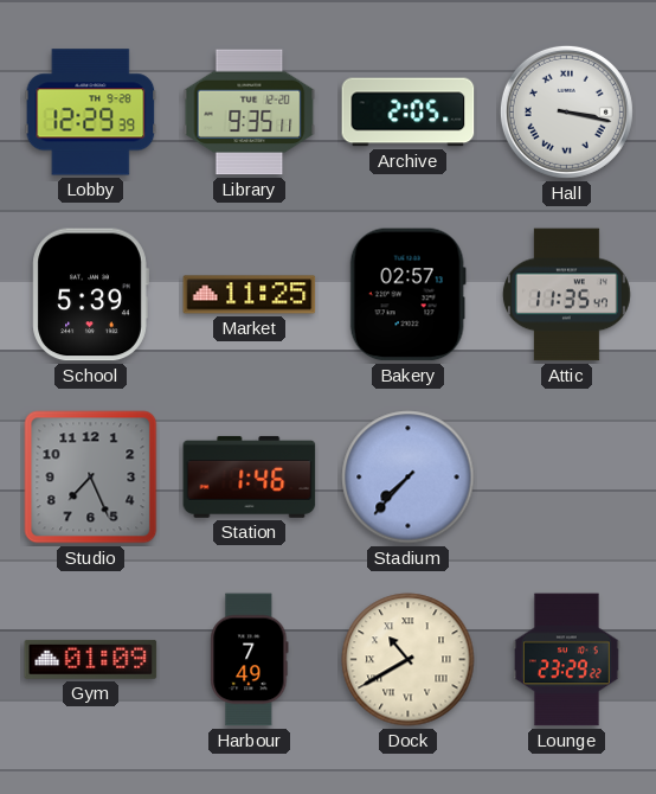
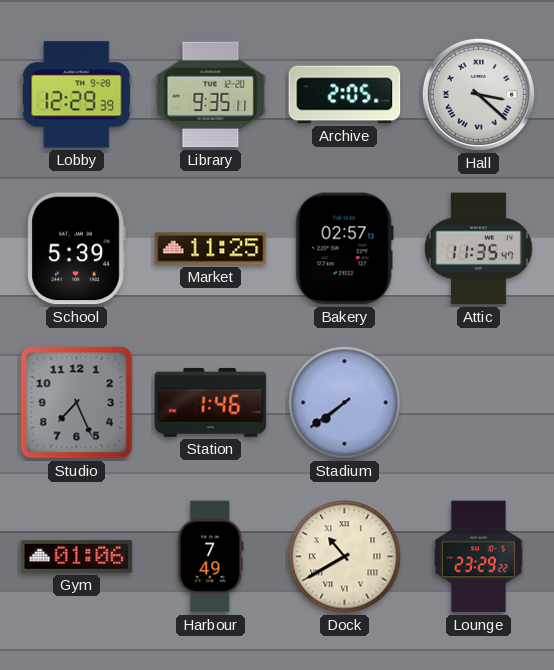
Hall: 3:17 -> 3:22 (478, 94)
Stadium: 7:37 -> 7:39 (345, 403)
Gym: 01:09 -> 01:06 (77, 556)
